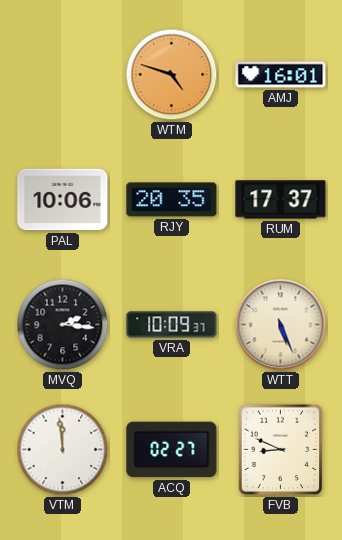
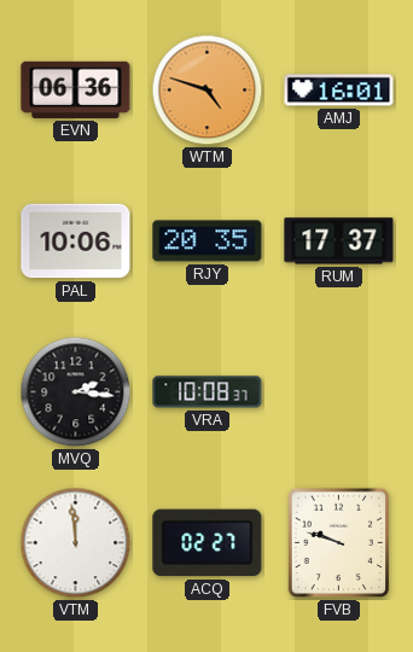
EVN: none -> 06:36 (76, 89)
VRA: 10:09 -> 10:08 (208, 392)
WTT: 5:26 -> none (281, 325)
FVB: 8:49 -> 9:48 (339, 543)
